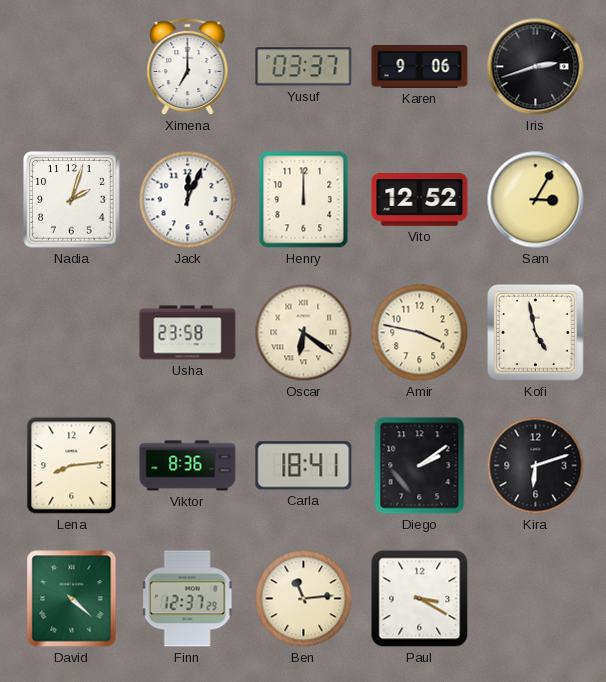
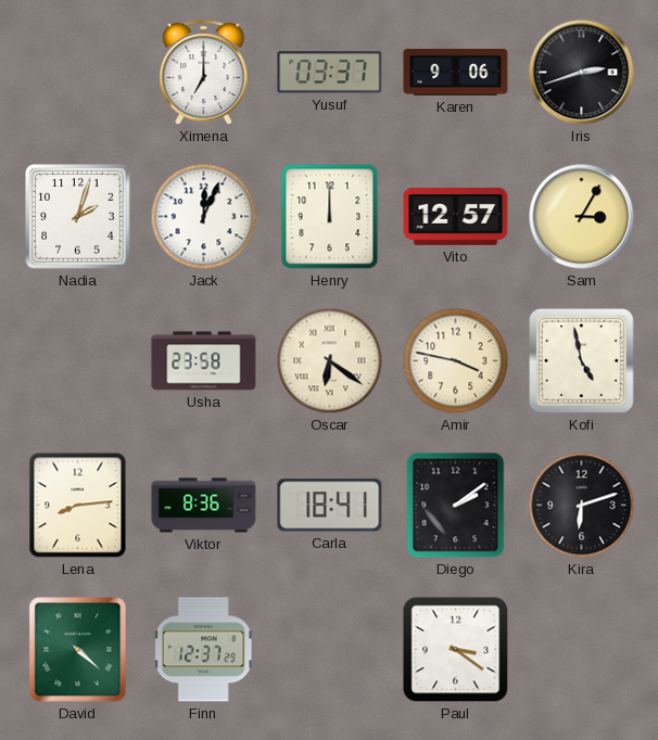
Vito: 12:52 -> 12:57 (456, 217)
Ben: 11:14 -> none (304, 599)
Paul: 3:20 -> 3:21 (456, 650)
